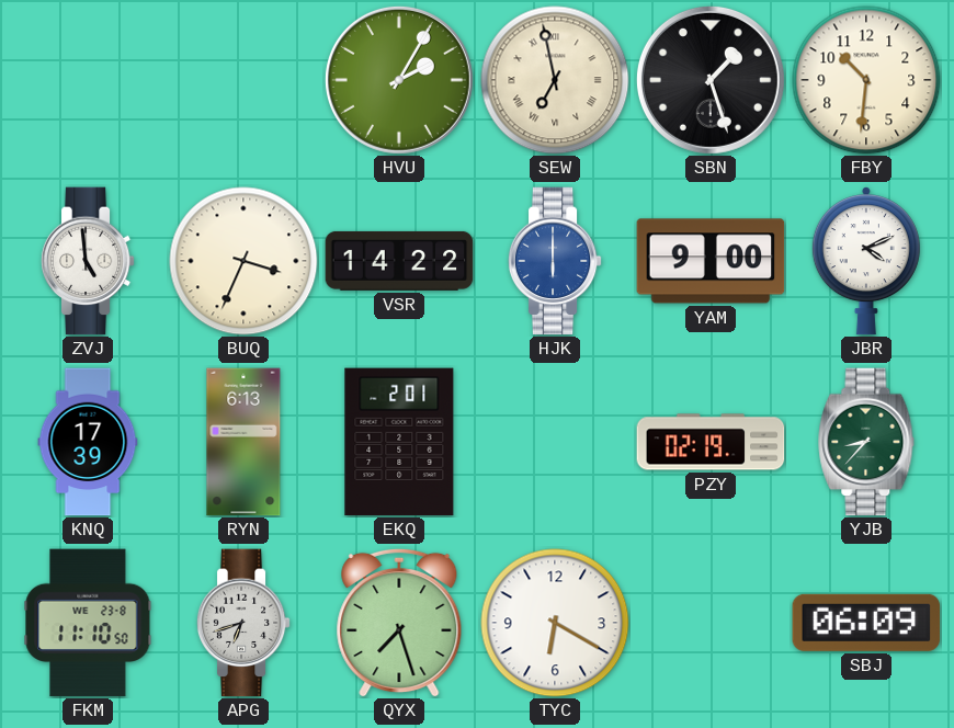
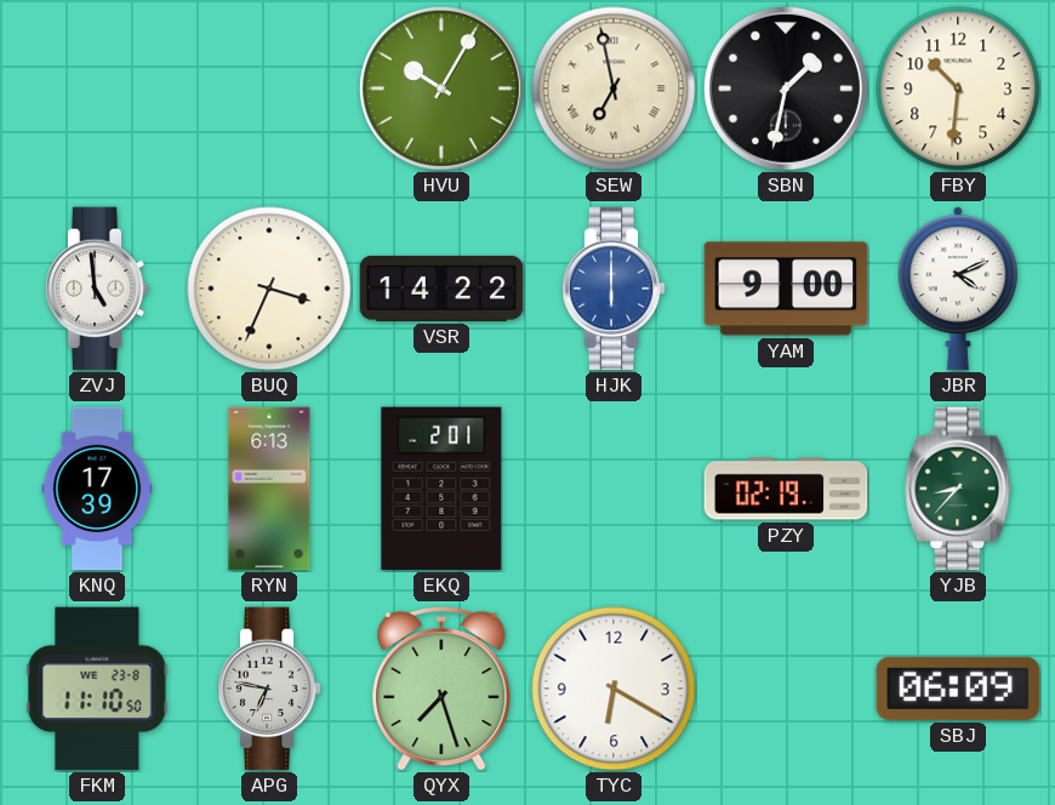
HVU: 2:05 -> 10:05 (441, 89)
SBN: 1:27 -> 1:32 (786, 89)
APG: 6:42 -> 6:47 (269, 689)
